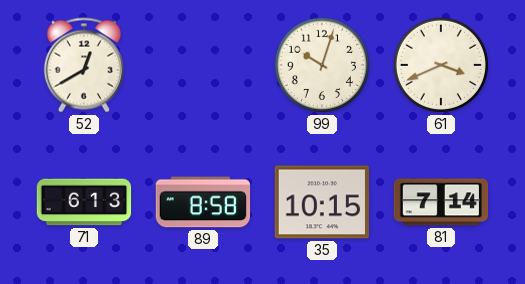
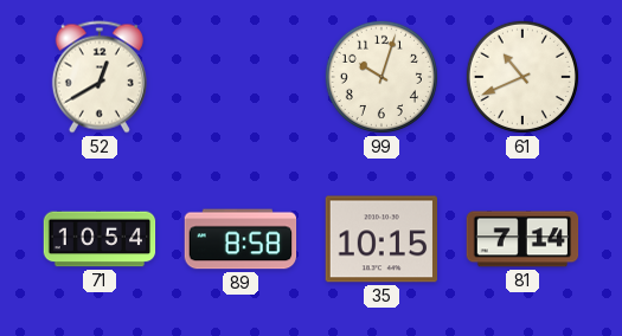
61: 3:41 -> 10:41 (522, 77)
71: 6:13 -> 10:54 (100, 239)
